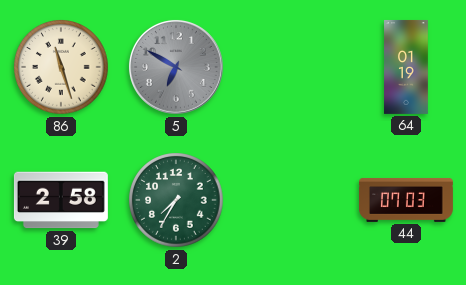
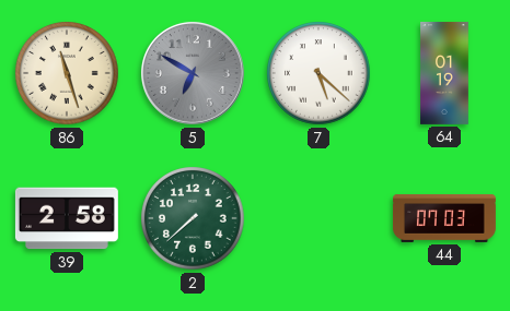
7: none -> 5:22 (318, 73)
2: 7:35 -> 7:38 (193, 218)
